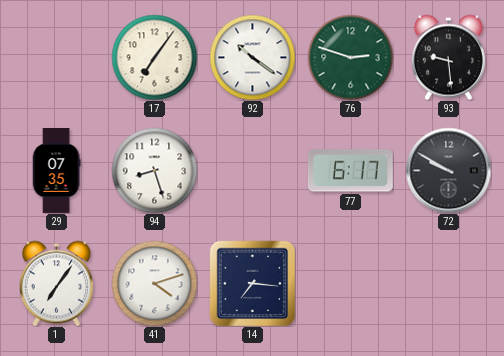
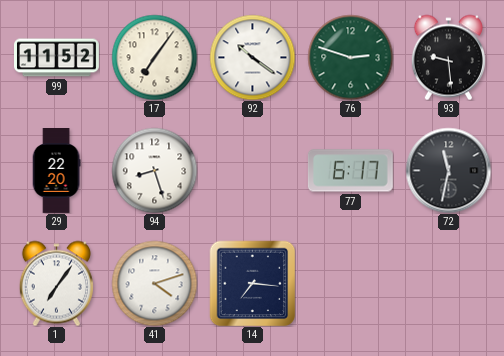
99: none -> 11:52 (57, 58)
29: 07:35 -> 22:20 (56, 171)
72: 9:50 -> 11:32 (448, 170)
